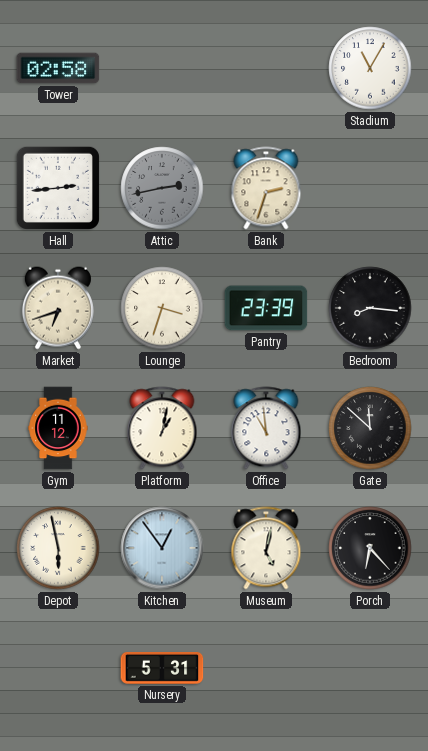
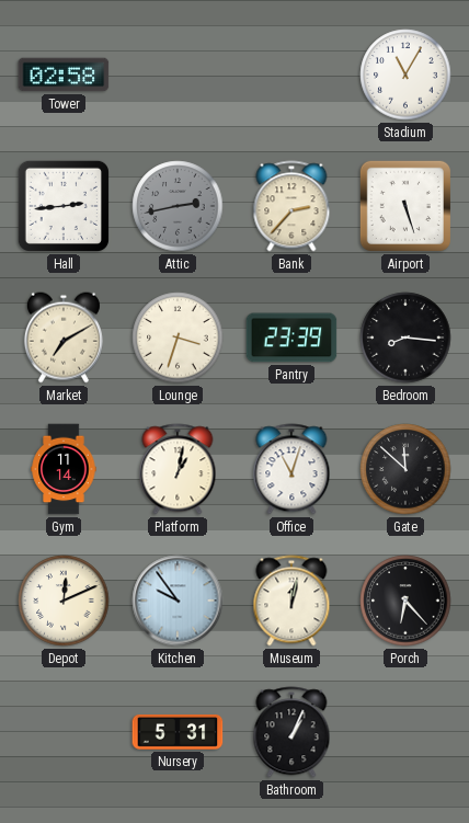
Bank: 2:33 -> 2:37 (291, 206)
Airport: none -> 5:27 (405, 206)
Market: 6:42 -> 7:10 (64, 338)
Gym: 11:12 -> 11:14 (64, 469)
Office: 10:59 -> 11:03 (291, 469)
Depot: 5:58 -> 12:11 (64, 601)
Kitchen: 12:54 -> 9:54 (178, 601)
Museum: 5:02 -> 12:02 (291, 601)
Bathroom: none -> 1:04 (291, 732)
